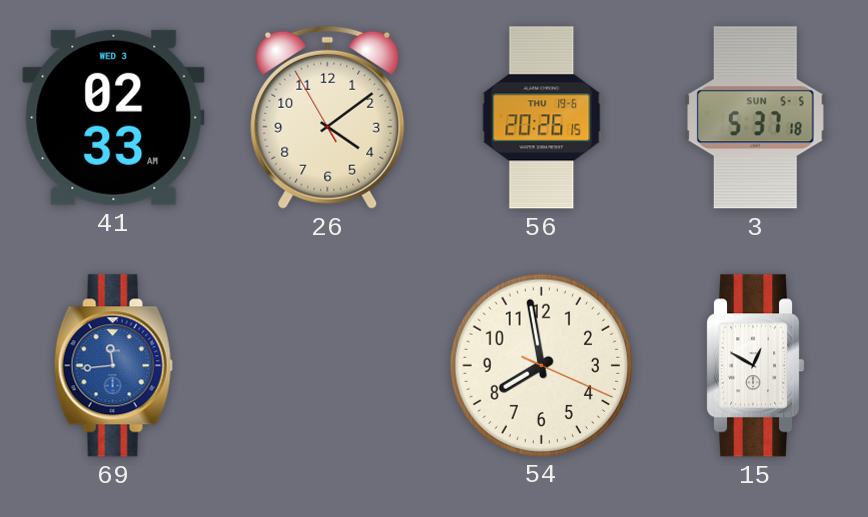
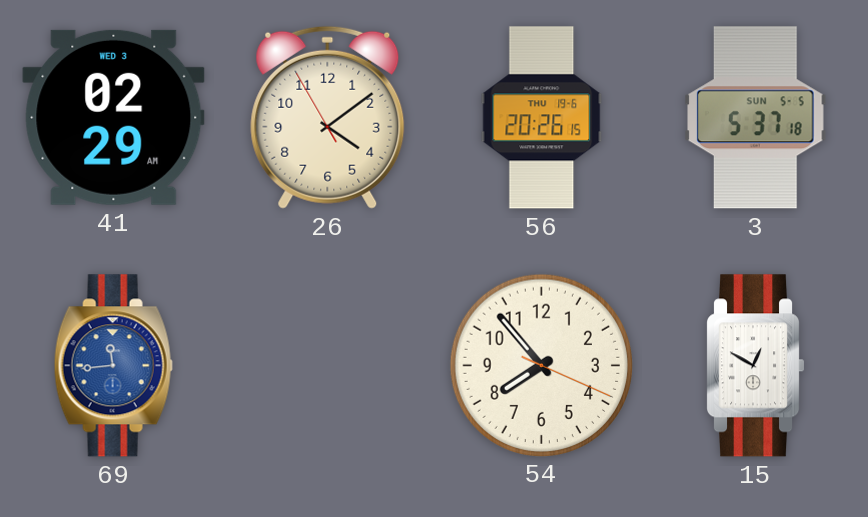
41: 02:33 -> 02:29 (114, 117)
54: 7:58 -> 7:53 (541, 365)
